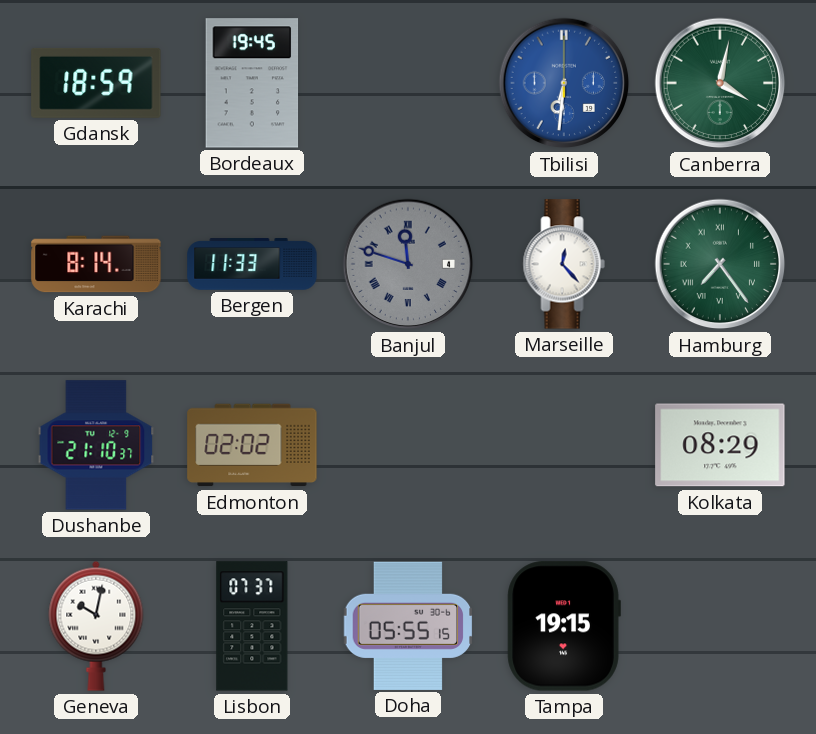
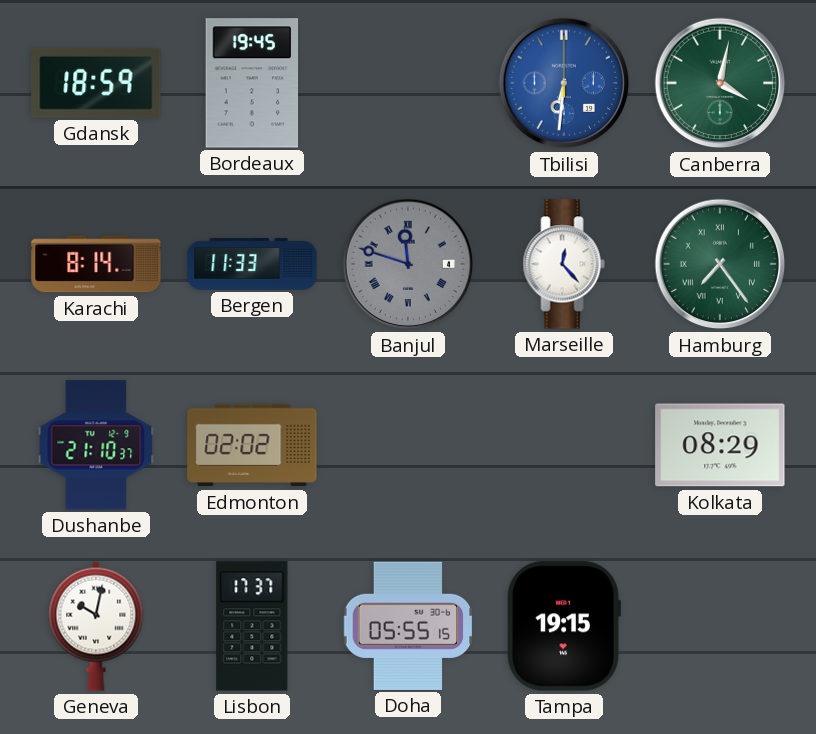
Lisbon: 07:37 -> 17:37 (252, 626)
